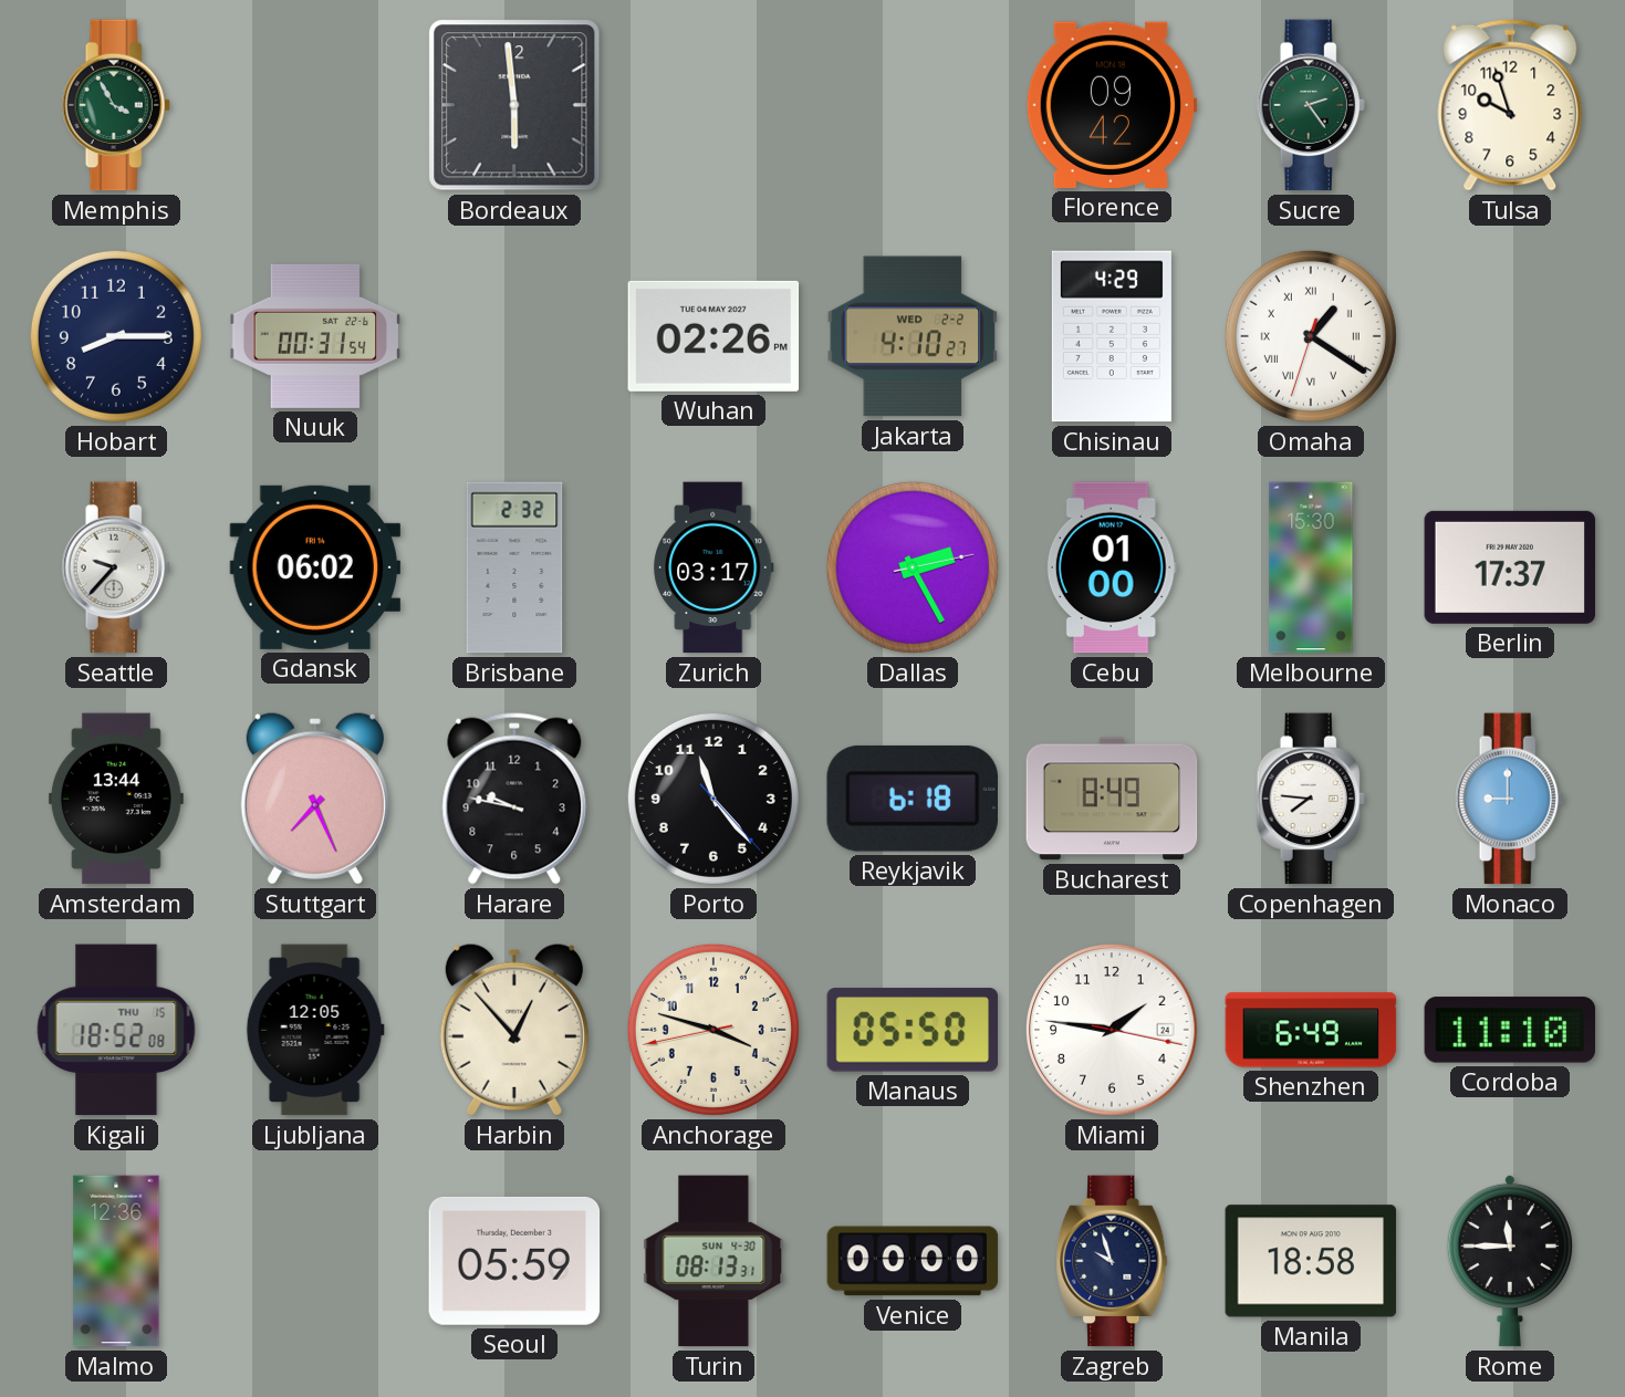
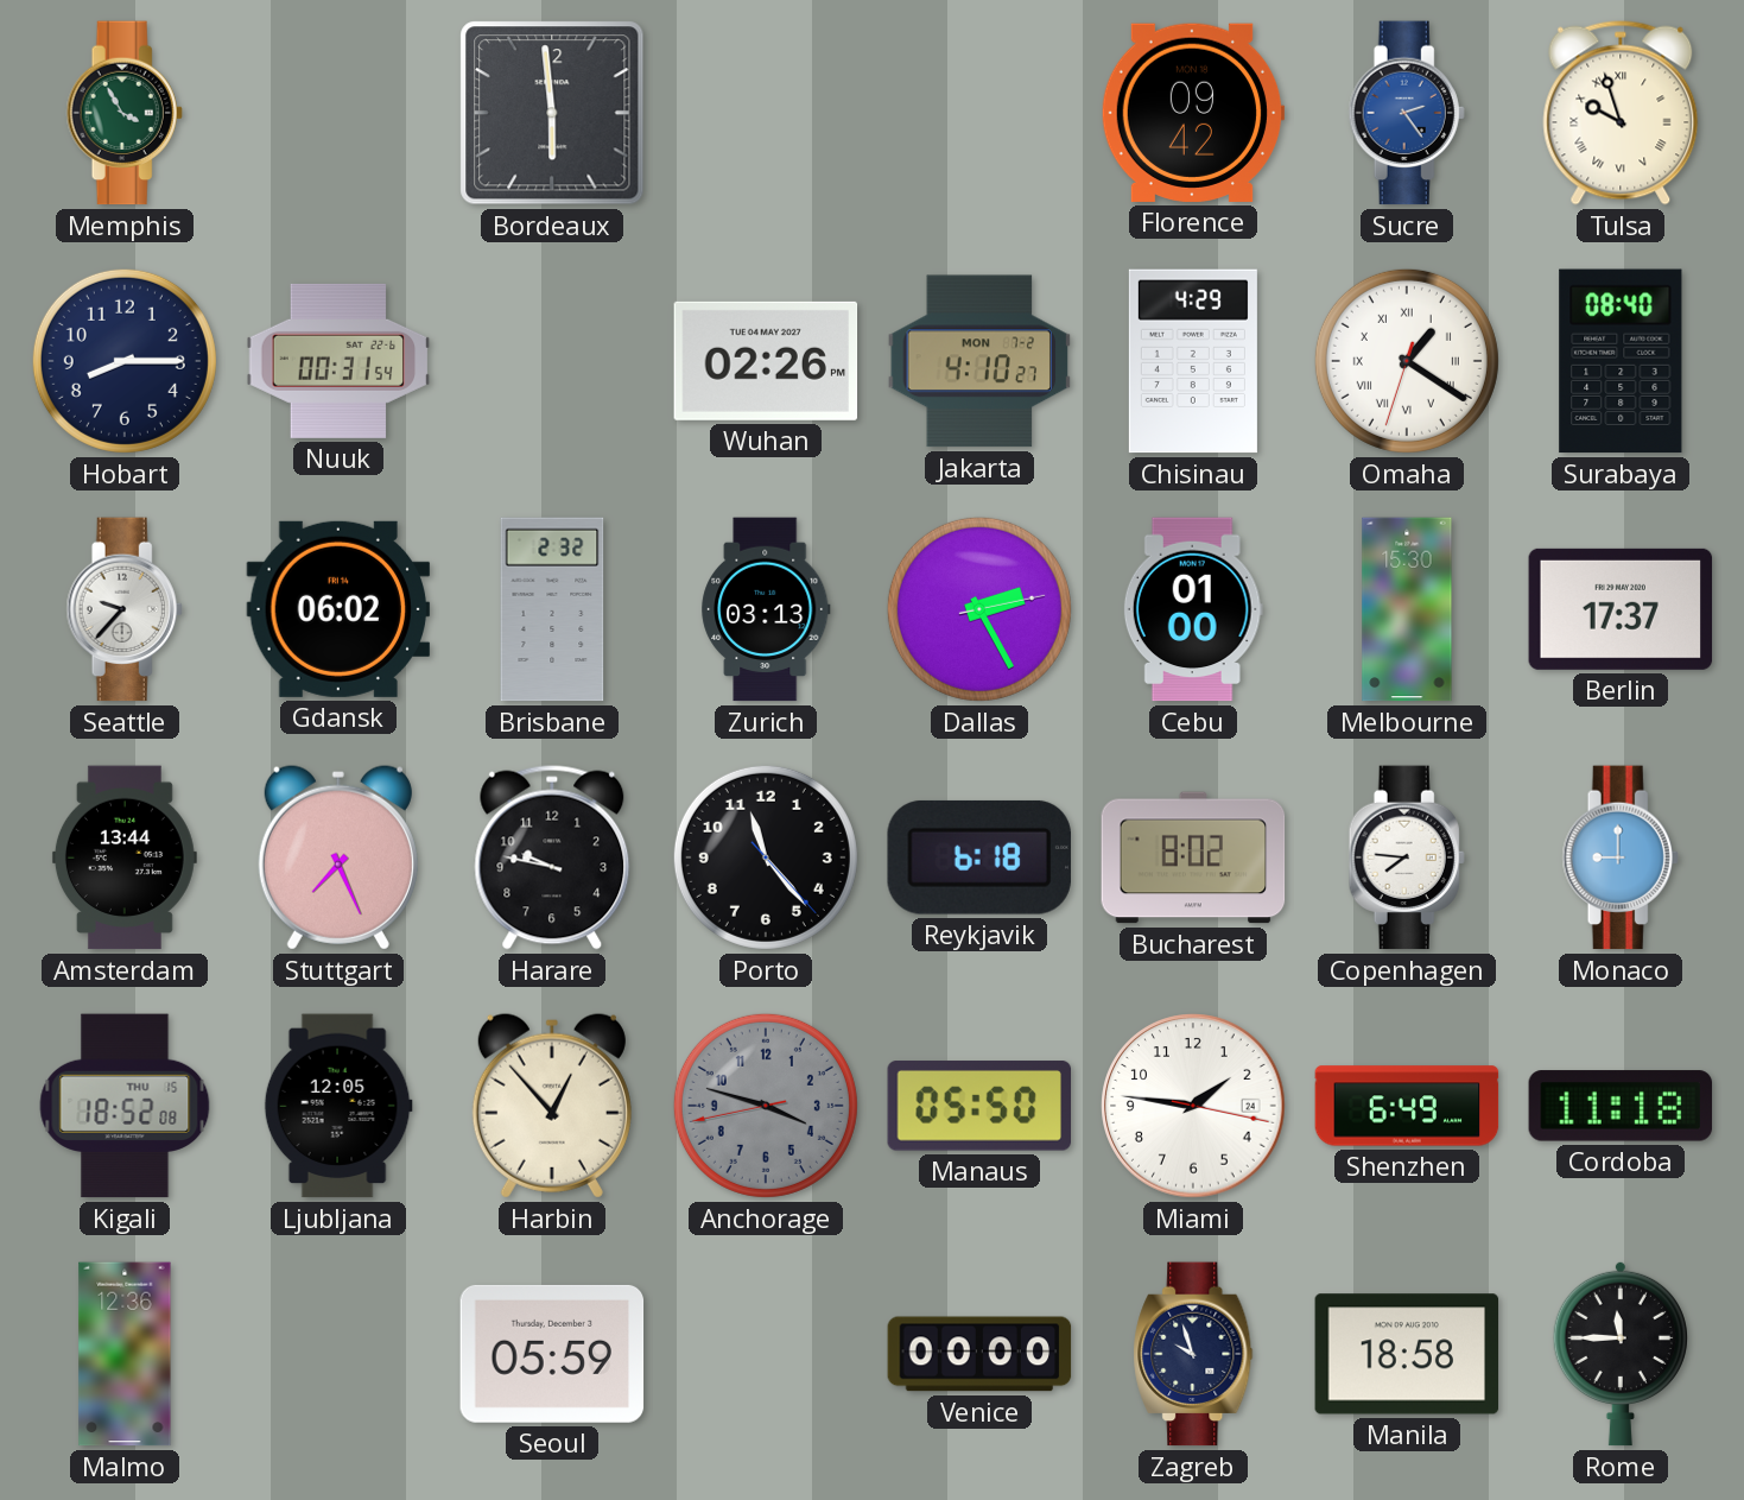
Sucre dial: green -> blue (1407, 113)
Tulsa numerals: Arabic -> Roman (1621, 113)
Jakarta date: WED 2-2 -> MON 7-2 (979, 361)
Surabaya: none -> 08:40 (1621, 361)
Zurich: 03:17 -> 03:13 (766, 609)
Bucharest: 8:49 -> 8:02 (1193, 857)
Anchorage dial: cream -> grey (766, 1106)
Cordoba: 11:10 -> 11:18 (1621, 1106)
Turin: 08:13 -> none (713, 1261)
